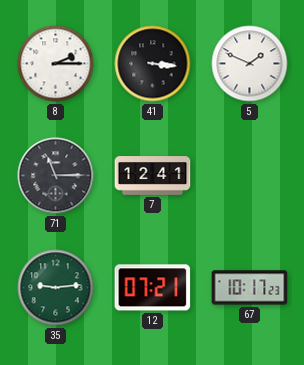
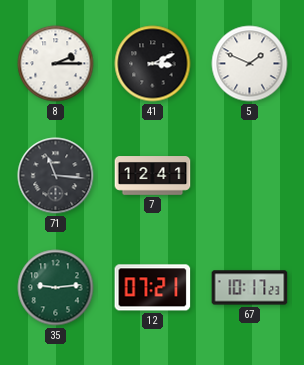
41: 3:16 -> 3:11 (153, 64)
71: 11:15 -> 11:16 (56, 176)
